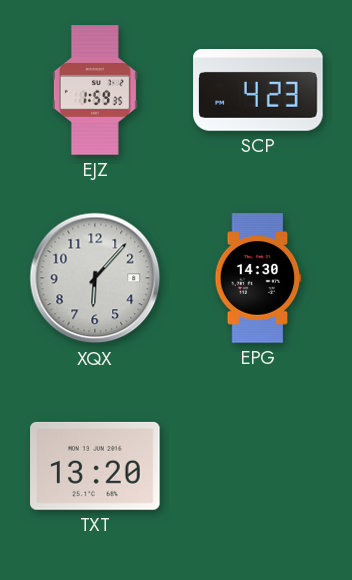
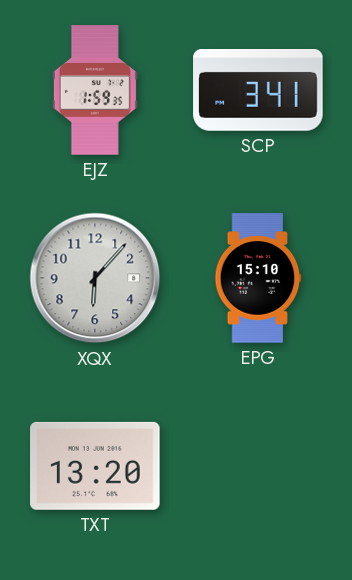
SCP: 4:23 -> 3:41 (258, 91)
EPG: 14:30 -> 15:10 (258, 278)
